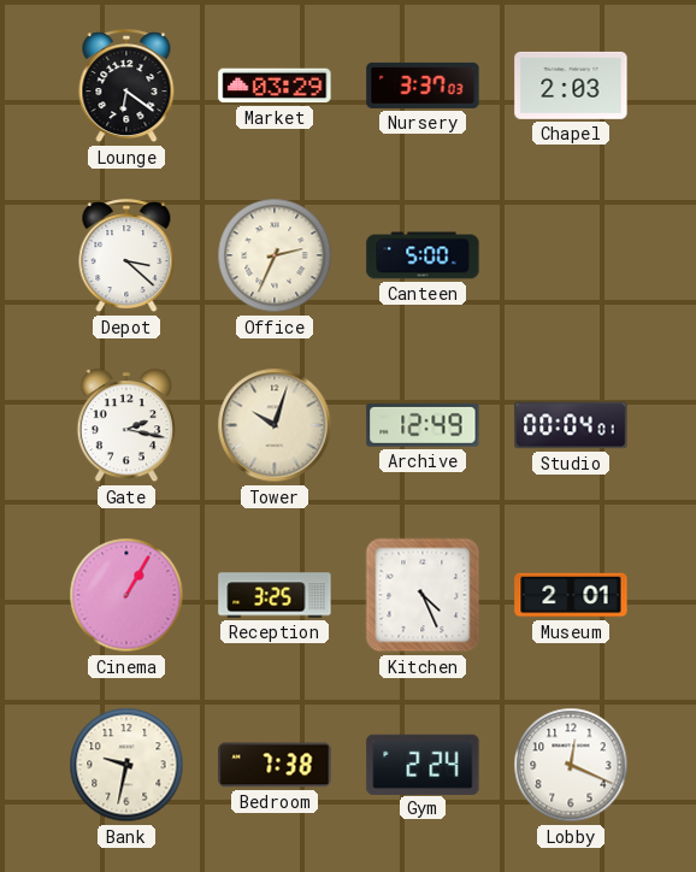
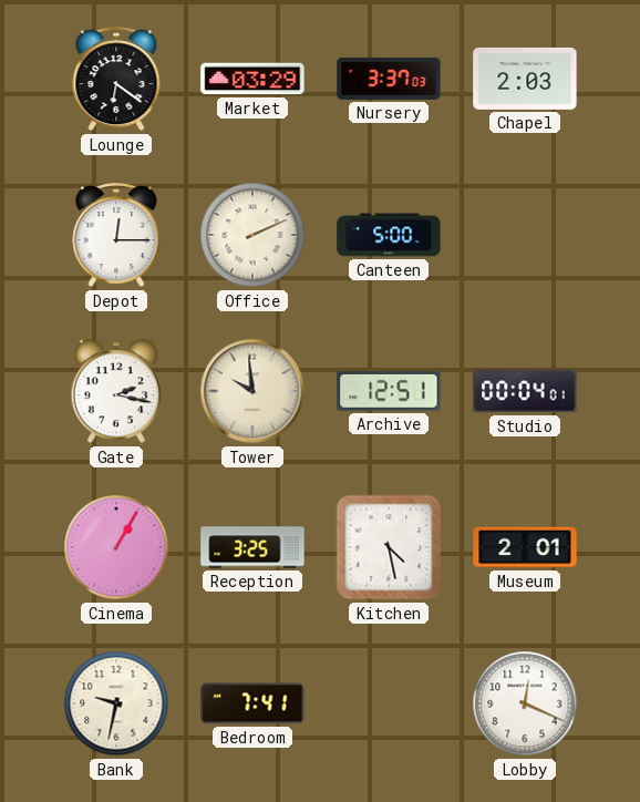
Depot: 3:22 -> 12:15 (116, 236)
Office: 2:34 -> 2:11 (252, 235)
Tower: 10:03 -> 9:59 (252, 391)
Archive: 12:49 -> 12:51 (389, 391)
Kitchen: 4:26 -> 4:28 (389, 547)
Bedroom: 7:38 -> 7:41 (252, 703)
Gym: 2:24 -> none (423, 764)
